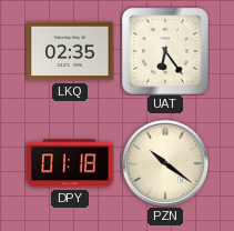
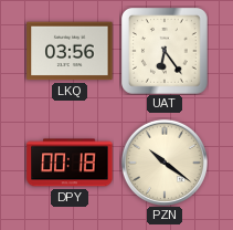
LKQ: 02:35 -> 03:56 (70, 51)
DPY: 01:18 -> 00:18 (70, 163)
